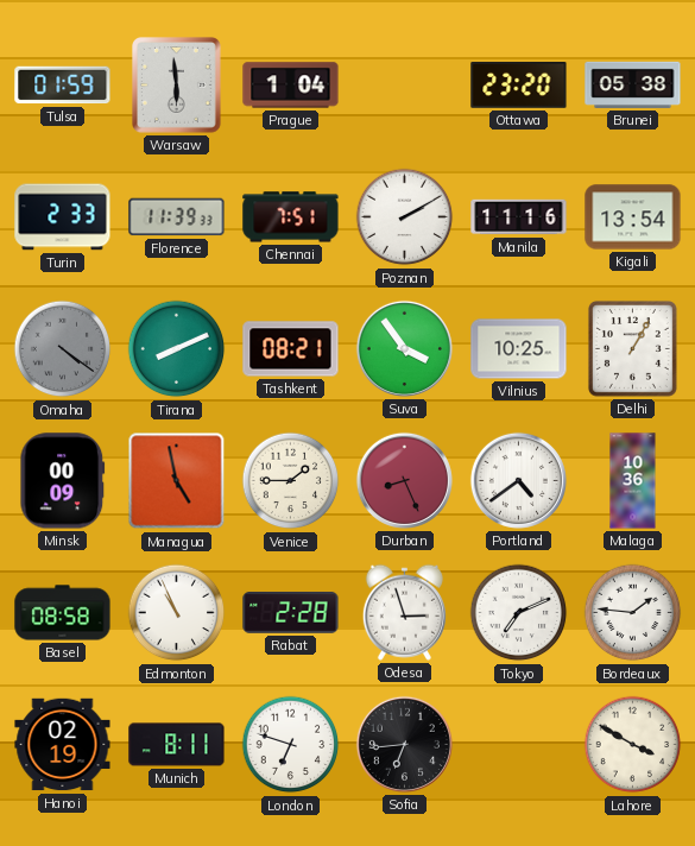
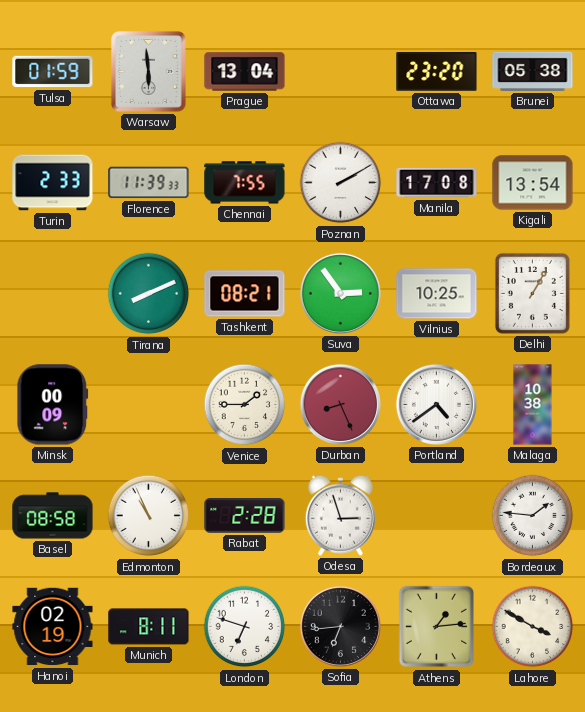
Prague: 1:04 -> 13:04 (245, 72)
Chennai: 7:51 -> 7:55 (245, 183)
Manila: 11:16 -> 17:08 (437, 183)
Omaha: 4:21 -> none (63, 349)
Suva: 3:54 -> 2:54 (340, 293)
Managua: 4:58 -> none (177, 481)
Malaga: 10:36 -> 10:38 (533, 405)
Tokyo: 7:11 -> none (519, 613)
Athens: none -> 1:14 (436, 627)
